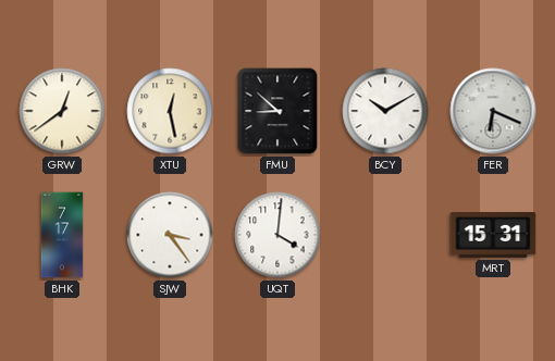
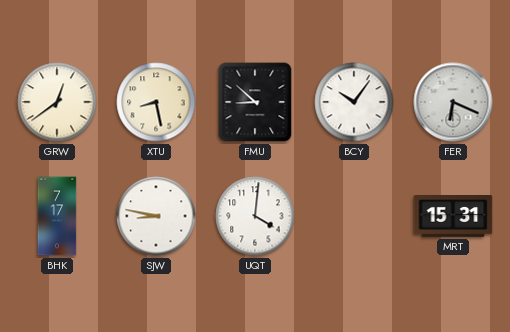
XTU: 12:28 -> 8:28 (156, 102)
BCY: 10:10 -> 10:06 (354, 102)
SJW: 3:24 -> 8:47 (156, 216)
